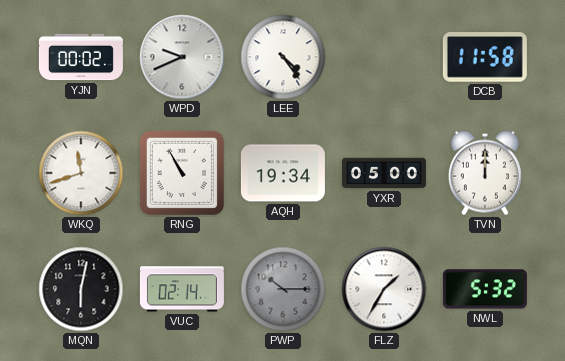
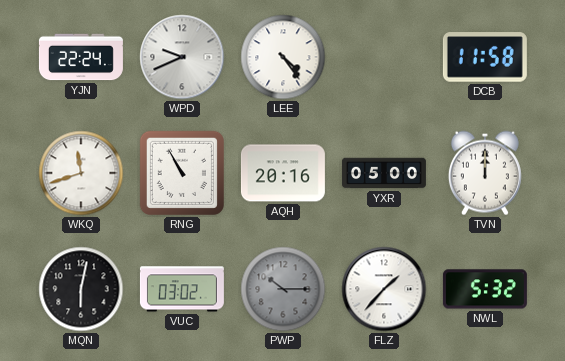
YJN: 00:02 -> 22:24 (81, 57)
AQH: 19:34 -> 20:16 (283, 173)
VUC: 02:14 -> 03:02 (182, 289)
FLZ: 1:35 -> 1:37 (384, 289)
